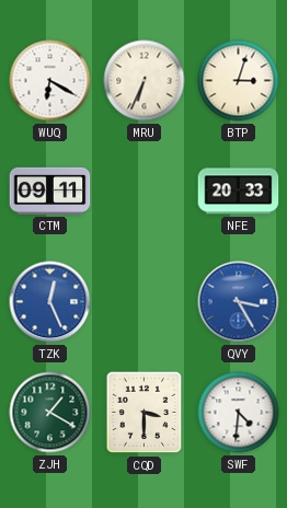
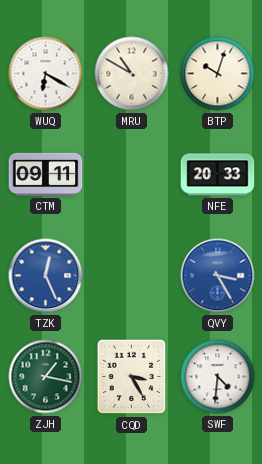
MRU: 6:34 -> 10:50 (132, 74)
BTP: 3:03 -> 10:03 (218, 74)
ZJH: 1:20 -> 1:17 (46, 377)
CQD: 3:30 -> 3:25 (131, 377)
